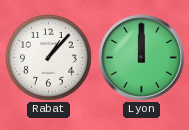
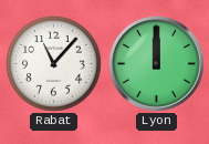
Rabat: 1:07 -> 11:07 (54, 64)
